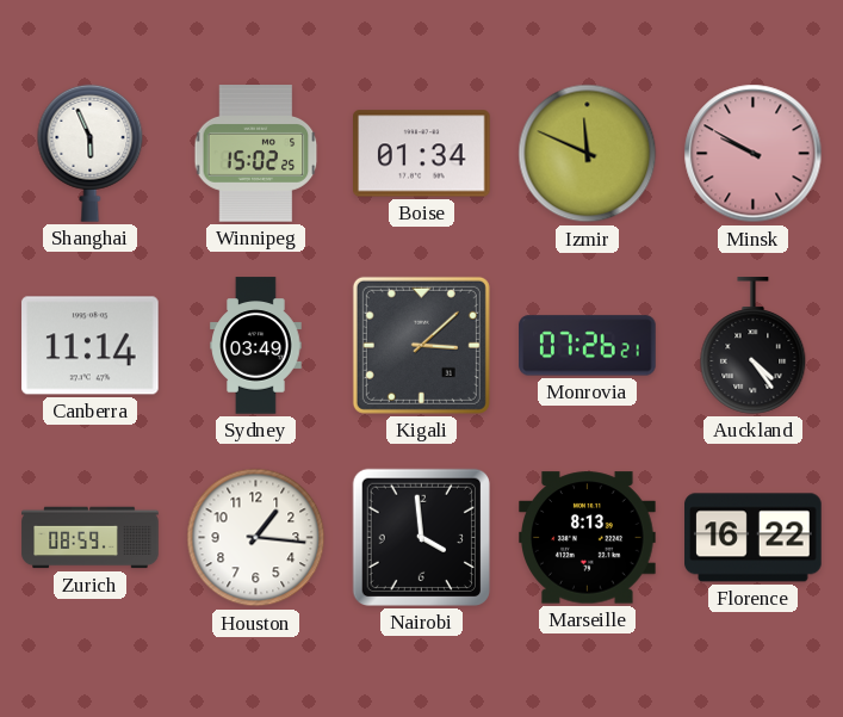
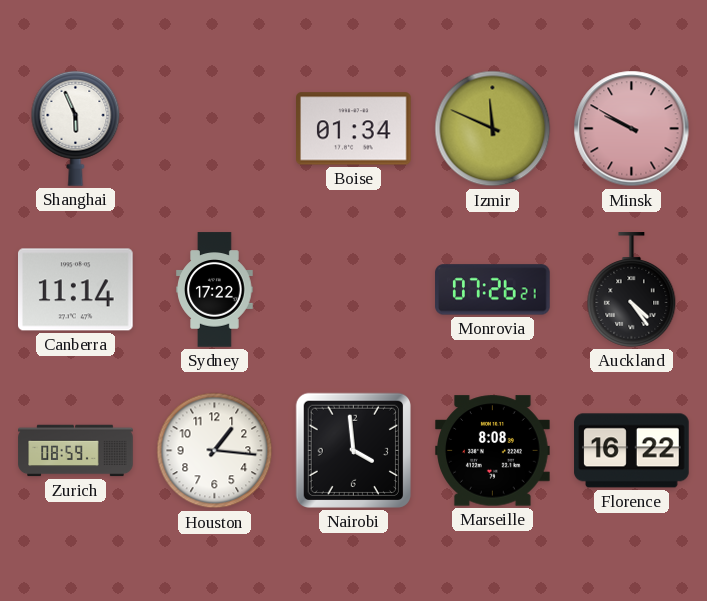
Winnipeg: 15:02 -> none (256, 154)
Sydney: 03:49 -> 17:22 (215, 290)
Kigali: 3:08 -> none (421, 345)
Marseille: 8:13 -> 8:08 (493, 451)
